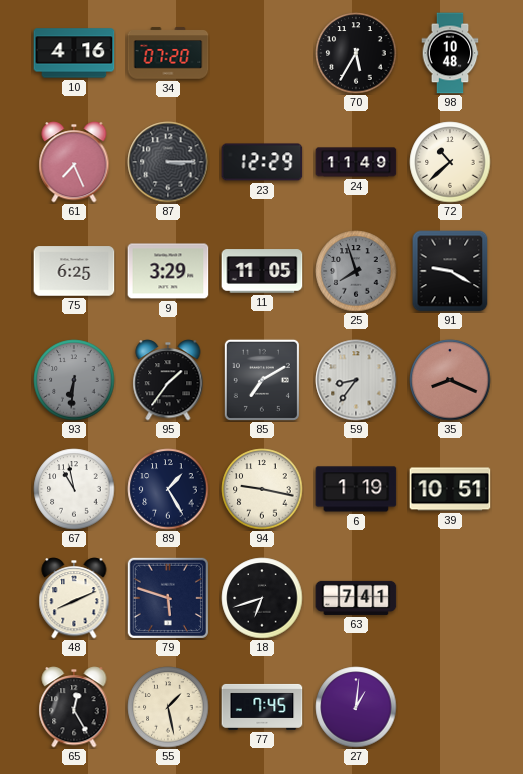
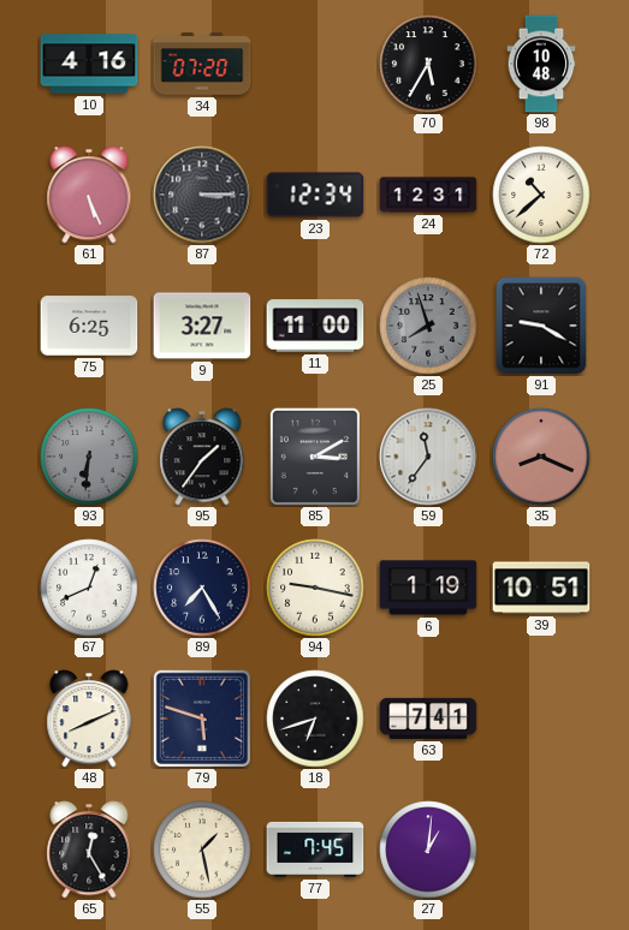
61: 7:26 -> 5:26 (89, 195)
23: 12:29 -> 12:34 (315, 195)
24: 11:49 -> 12:31 (428, 195)
9: 3:29 -> 3:27 (202, 326)
11: 11:05 -> 11:00 (315, 326)
85: 7:10 -> 3:10 (315, 457)
59: 8:36 -> 11:36 (428, 457)
67: 10:58 -> 12:41 (89, 588)
89: 1:25 -> 7:25 (202, 588)
